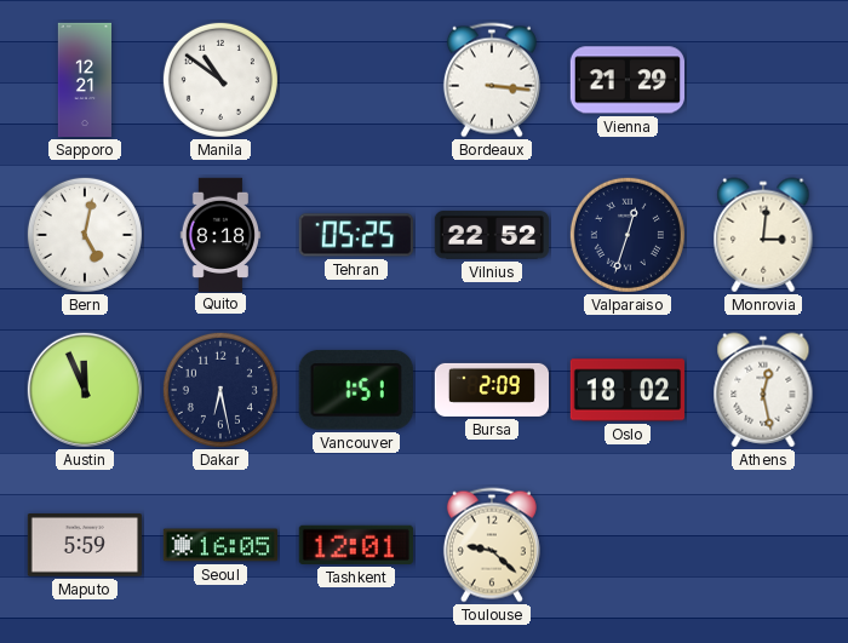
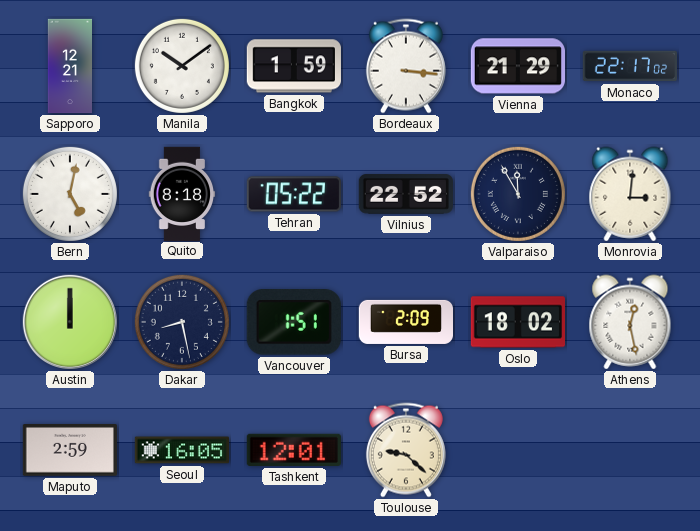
Manila: 10:51 -> 10:09 (182, 66)
Bangkok: none -> 1:59 (294, 66)
Monaco: none -> 22:17 (629, 66)
Tehran: 05:25 -> 05:22 (294, 194)
Valparaiso: 12:33 -> 11:55 (518, 194)
Austin: 11:56 -> 12:00 (70, 322)
Dakar: 6:28 -> 8:28 (182, 322)
Maputo: 5:59 -> 2:59 (69, 451)
